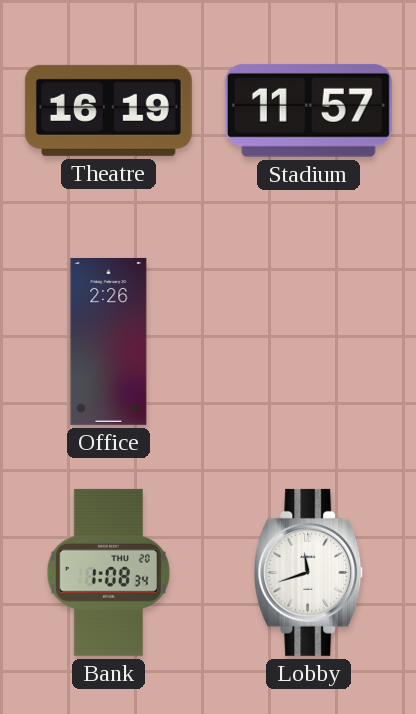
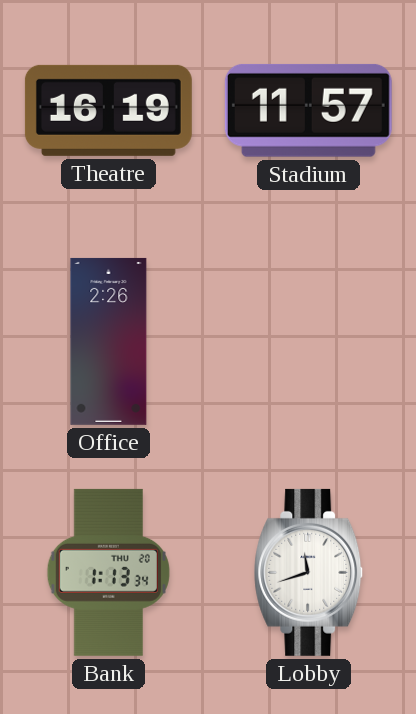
Bank: 1:08 -> 1:13 (108, 572)
